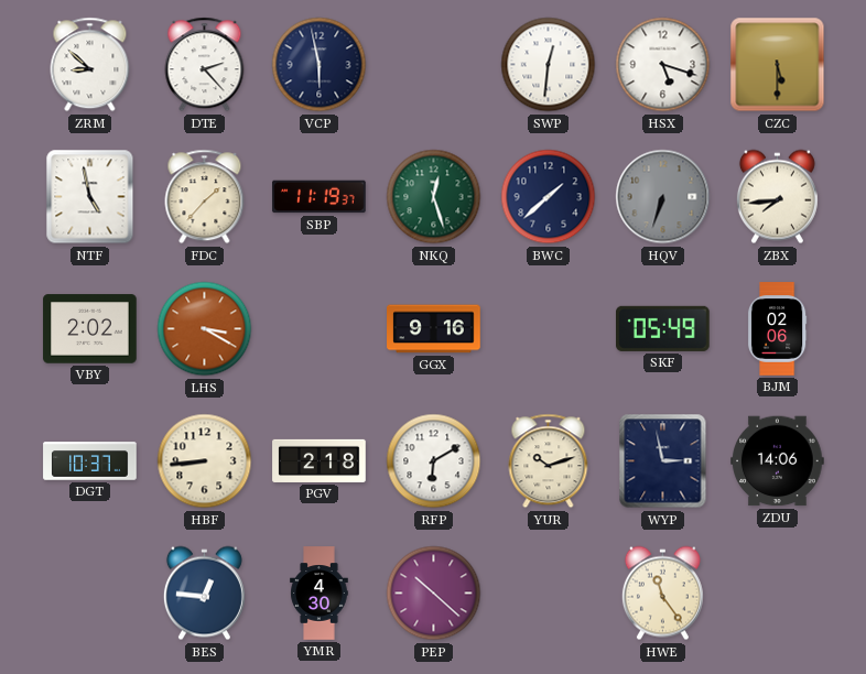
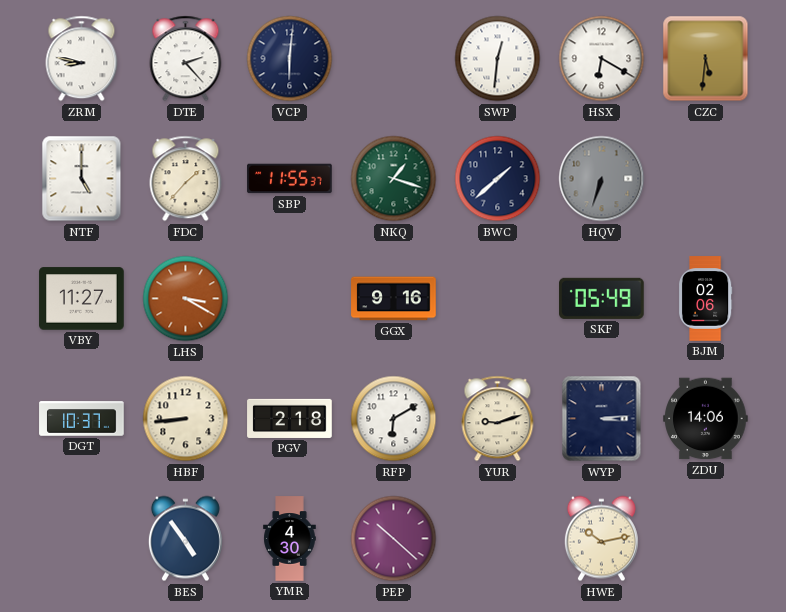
ZRM: 8:52 -> 8:47 (82, 59)
VCP: 5:58 -> 6:01 (290, 59)
HSX: 5:18 -> 6:20 (602, 59)
CZC: 5:30 -> 5:31 (706, 59)
NTF: 4:58 -> 5:00 (82, 179)
SBP: 11:19 -> 11:55 (290, 179)
NKQ: 12:27 -> 1:18 (394, 179)
ZBX: 7:44 -> none (777, 197)
VBY: 2:02 -> 11:27 (82, 299)
YUR: 10:12 -> 9:12 (498, 419)
WYP: 2:58 -> 3:14 (602, 419)
BES: 12:46 -> 4:54 (185, 539)
HWE: 11:24 -> 10:13 (601, 539)
